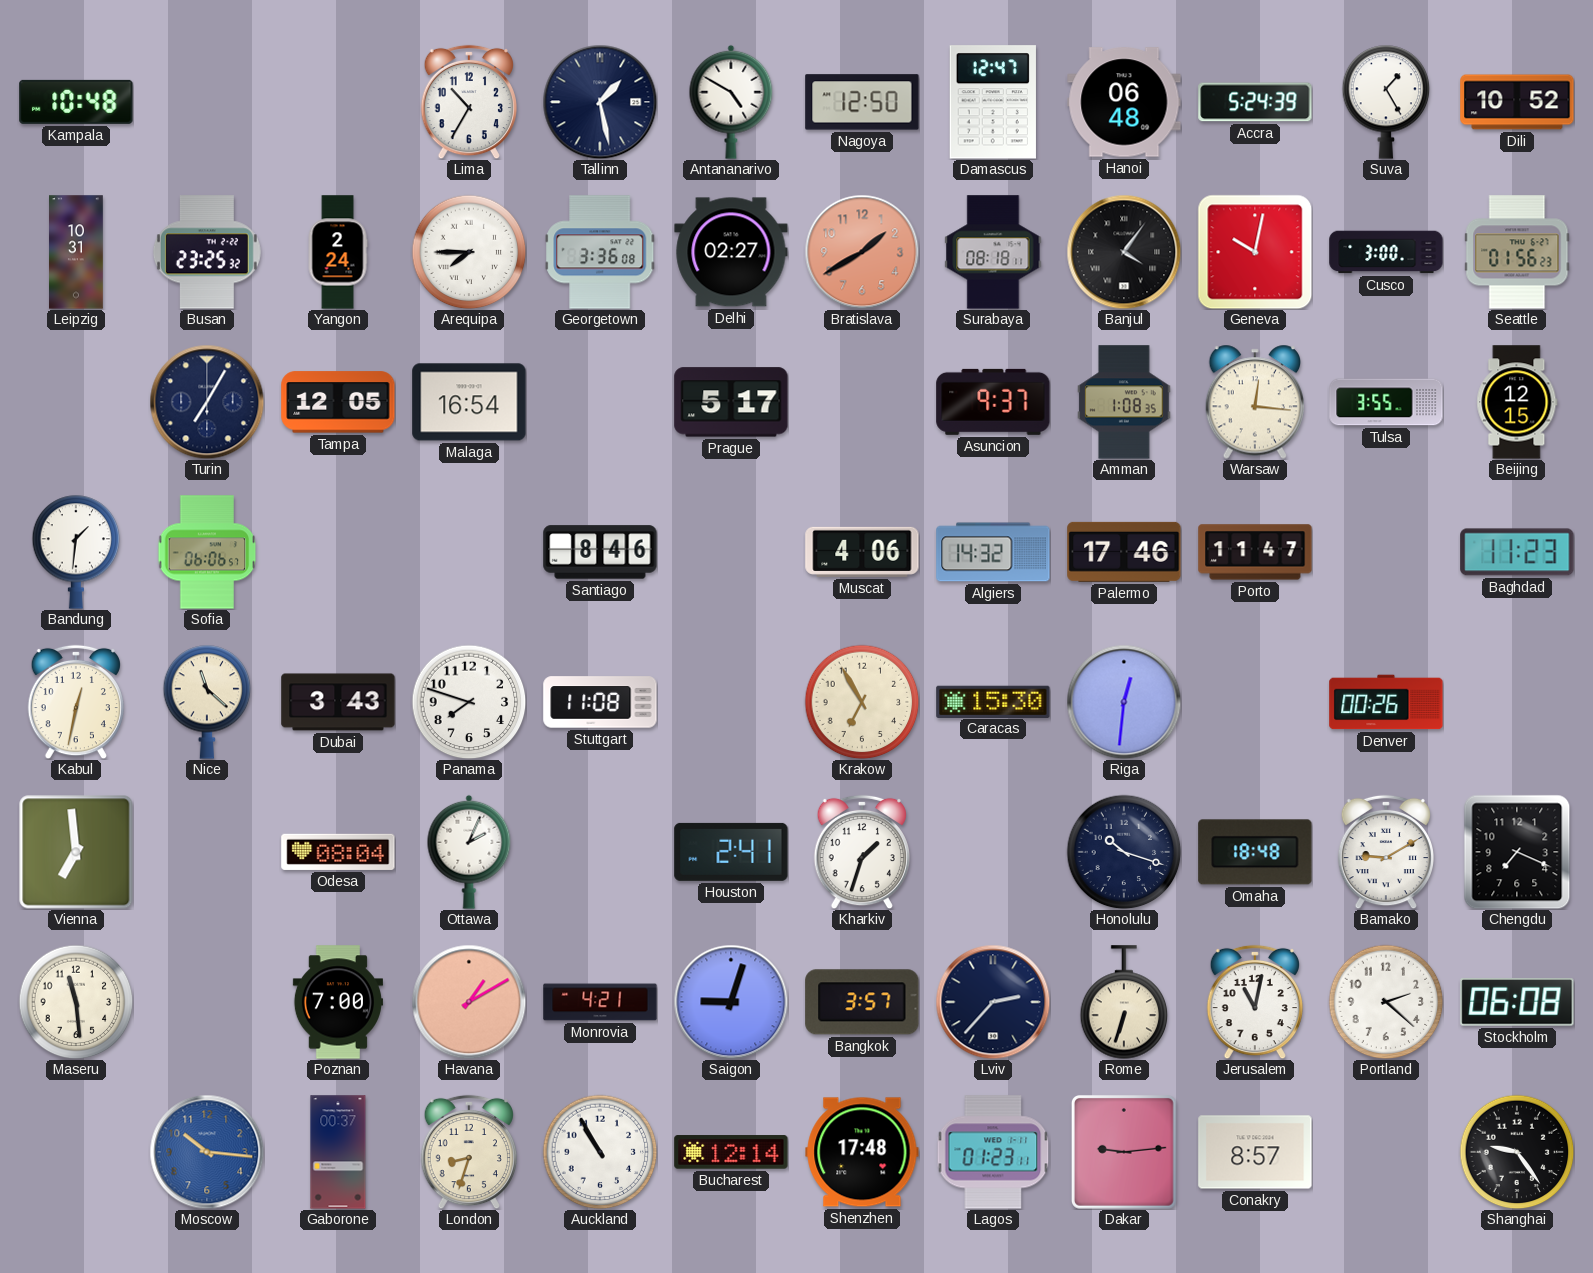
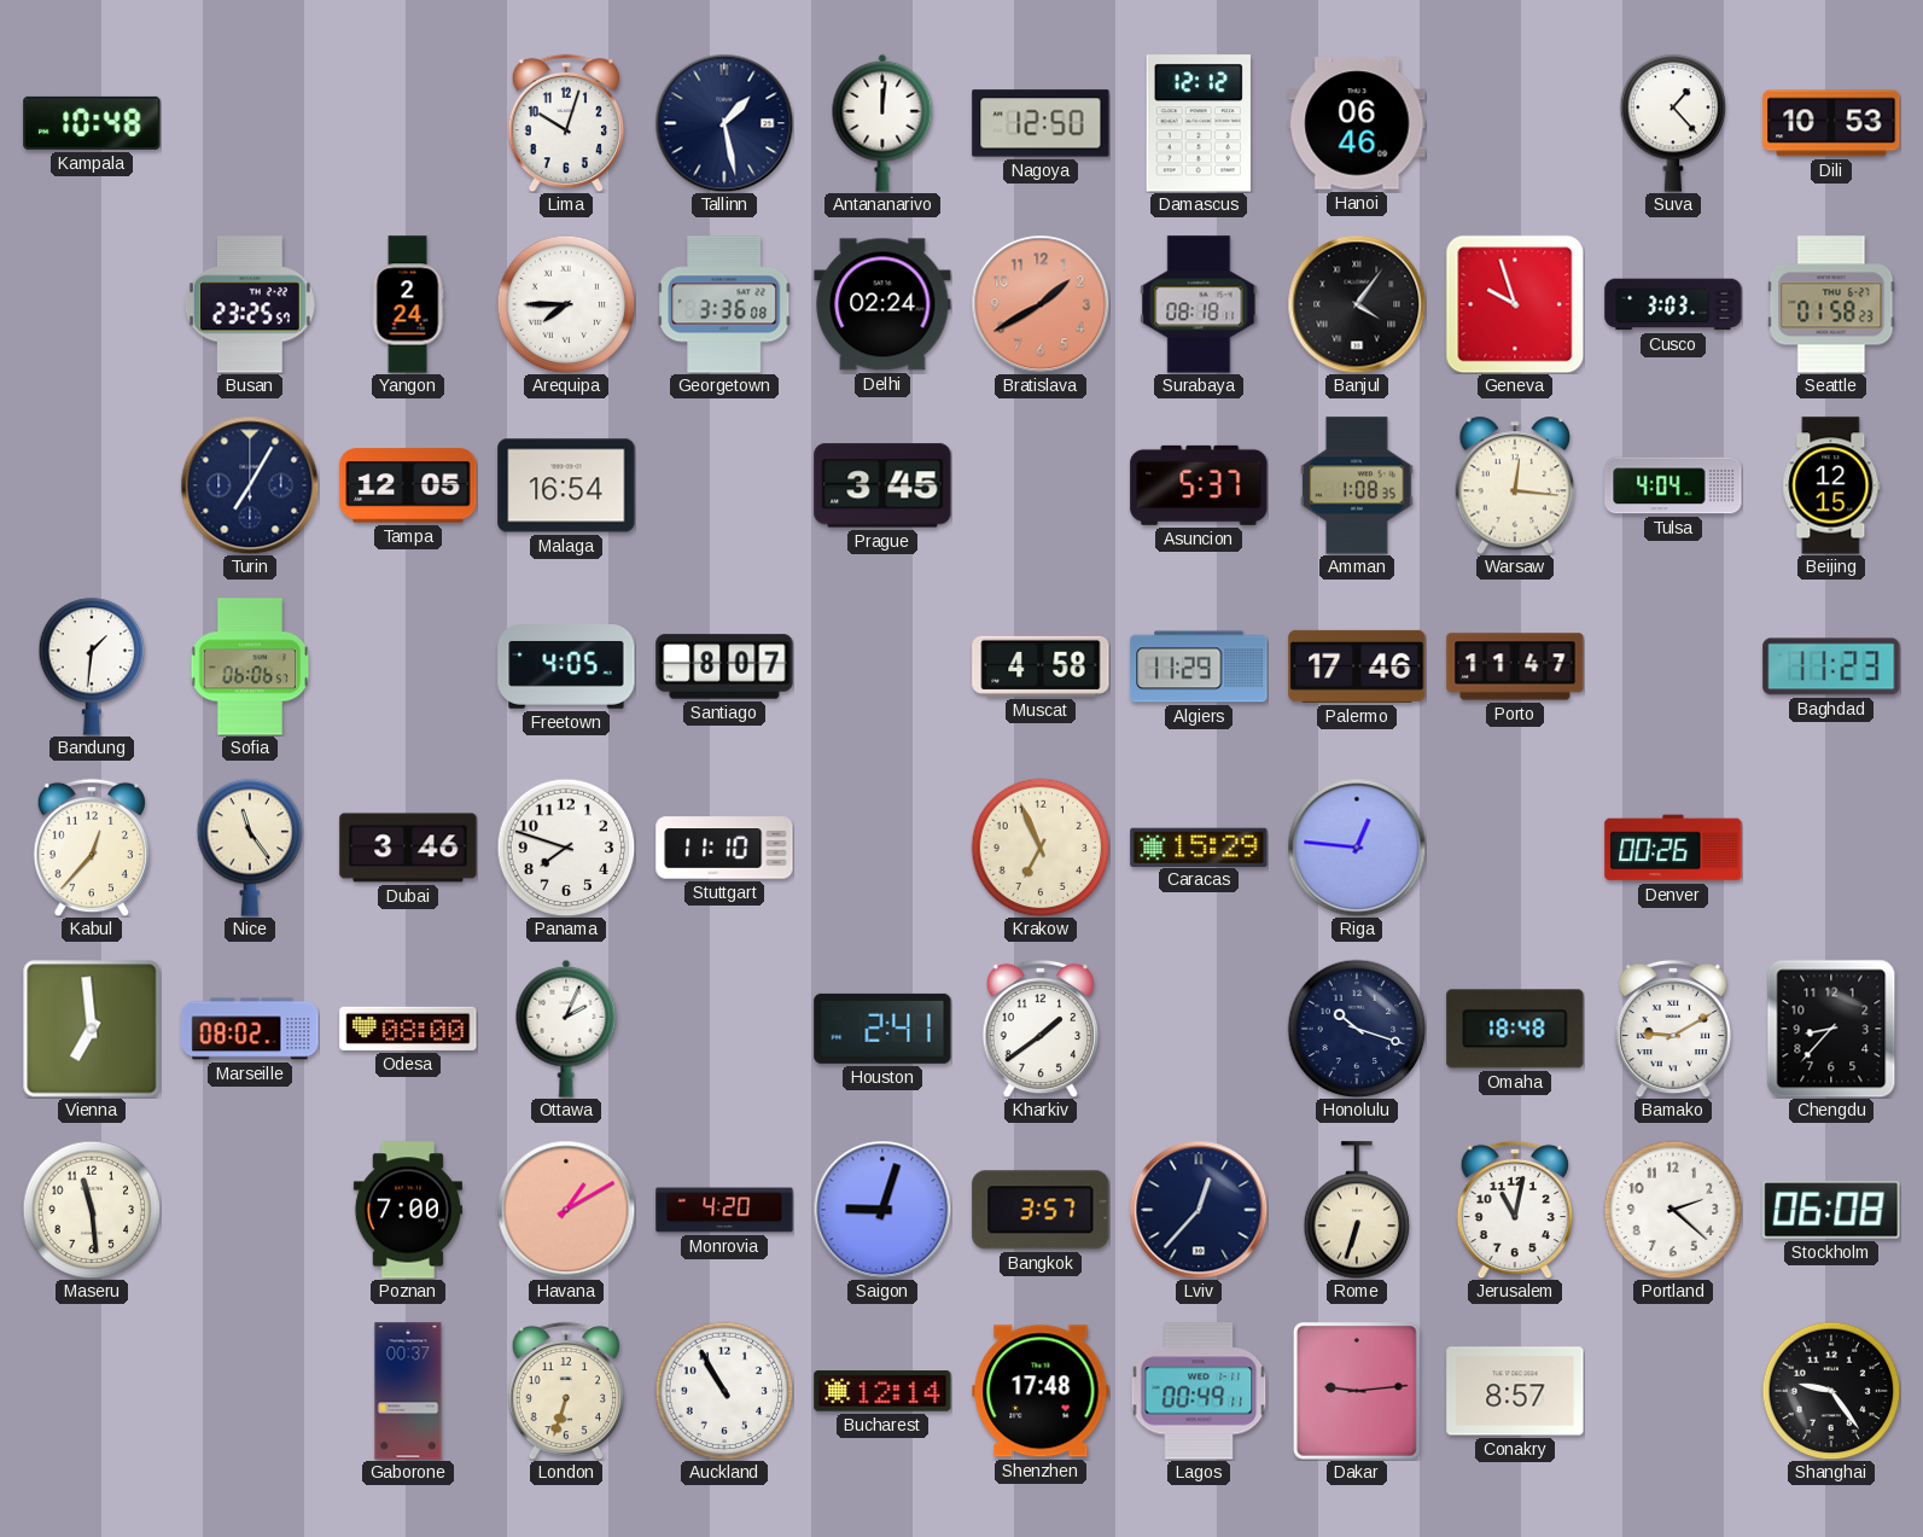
Lima: 10:35 -> 10:03 (565, 123)
Antananarivo: 4:50 -> 12:01 (882, 123)
Damascus: 12:47 -> 12:12 (1199, 123)
Hanoi: 06:48 -> 06:46 (1357, 123)
Accra: 5:24 -> none (1255, 102)
Suva: 1:25 -> 1:23 (1673, 123)
Dili: 10:52 -> 10:53 (1831, 123)
Leipzig: 10:31 -> none (77, 252)
Busan: 23:25:32 -> 23:25:57 (250, 304)
Delhi: 02:27 -> 02:24 (882, 304)
Geneva: 10:02 -> 9:57 (1515, 304)
Cusco: 3:00 -> 3:03 (1673, 304)
Seattle: 01:56 -> 01:58 (1831, 304)
Prague: 5:17 -> 3:45 (882, 485)
Asuncion: 9:37 -> 5:37 (1199, 485)
Tulsa: 3:55 -> 4:04 (1673, 485)
Freetown: none -> 4:05 (566, 666)
Santiago: 8:46 -> 8:07 (724, 666)
Muscat: 4:06 -> 4:58 (1041, 666)
Algiers: 14:32 -> 11:29 (1199, 666)
Kabul: 12:32 -> 12:37 (91, 848)
Nice: 11:22 -> 11:24 (250, 848)
Dubai: 3:43 -> 3:46 (408, 848)
Stuttgart: 11:08 -> 11:10 (724, 848)
Krakow: 6:55 -> 6:56 (1041, 848)
Caracas: 15:30 -> 15:29 (1199, 846)
Riga: 12:31 -> 12:46 (1357, 848)
Marseille: none -> 08:02 (250, 1029)
Odesa: 08:04 -> 08:00 (408, 1029)
Kharkiv: 1:33 -> 1:39 (1039, 1029)
Chengdu: 7:19 -> 8:37 (1831, 1029)
Monrovia: 4:21 -> 4:20 (724, 1210)
Lviv: 2:37 -> 12:37 (1199, 1210)
Moscow: 10:16 -> none (207, 1152)
London: 8:33 -> 6:33 (565, 1391)
Lagos: 01:23 -> 00:49 (1199, 1391)
